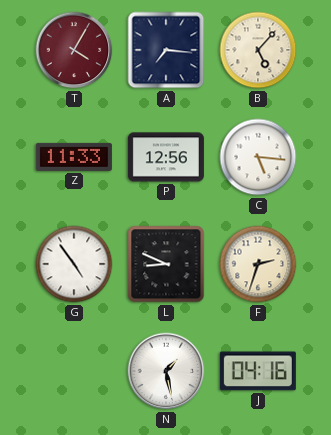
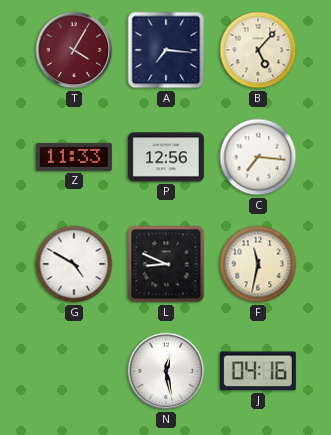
C: 5:16 -> 7:16 (258, 157)
G: 4:54 -> 4:50 (74, 264)
F: 2:33 -> 11:32 (258, 264)
N: 1:28 -> 12:28 (166, 371)
